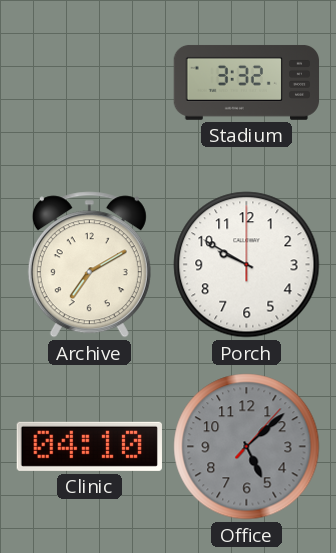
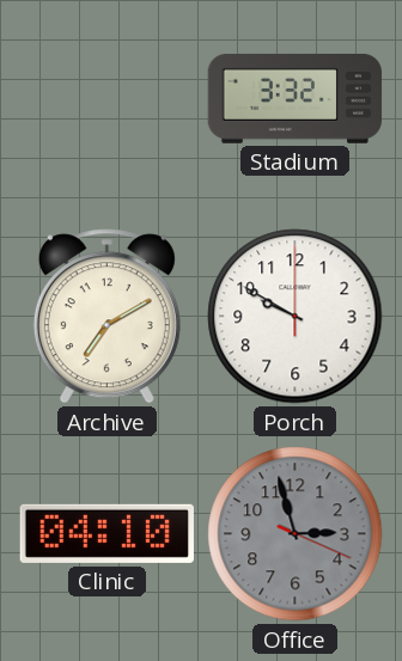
Office: 5:08 -> 2:57 (296, 534)
